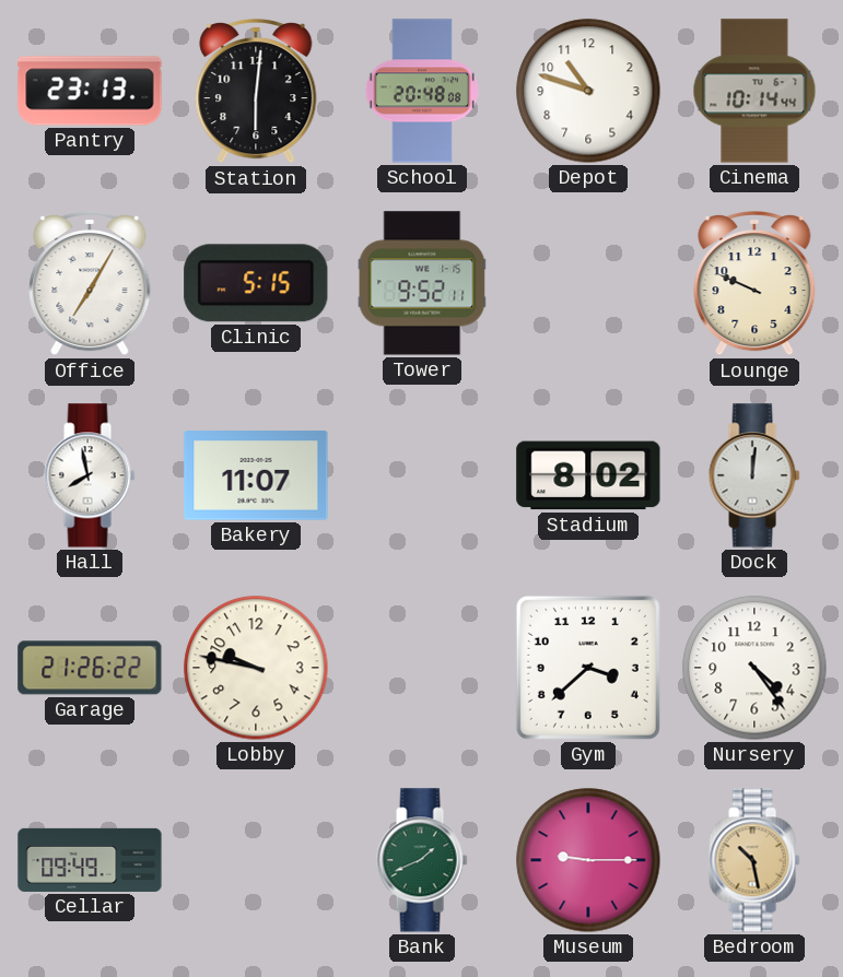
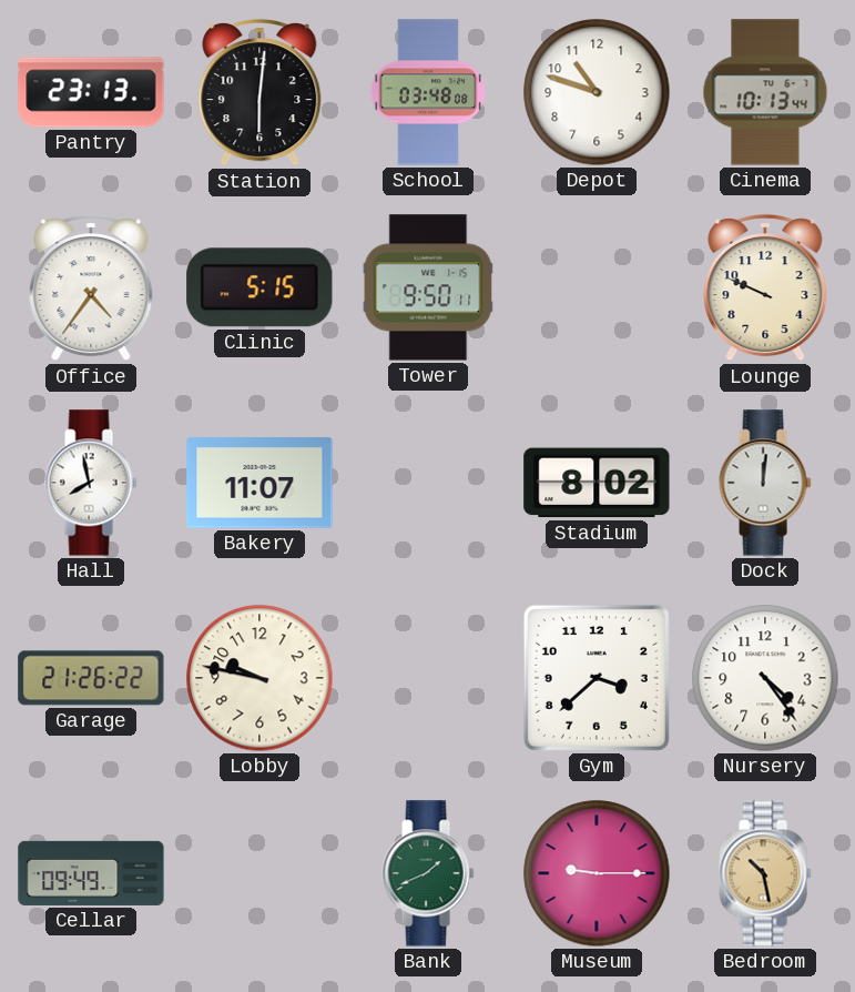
School: 20:48 -> 03:48 (428, 92)
Cinema: 10:14 -> 10:13 (765, 92)
Office: 7:05 -> 4:36 (91, 289)
Tower: 9:52 -> 9:50 (428, 287)
